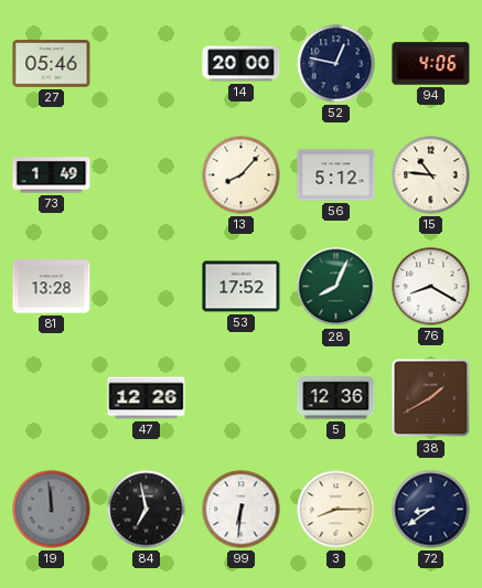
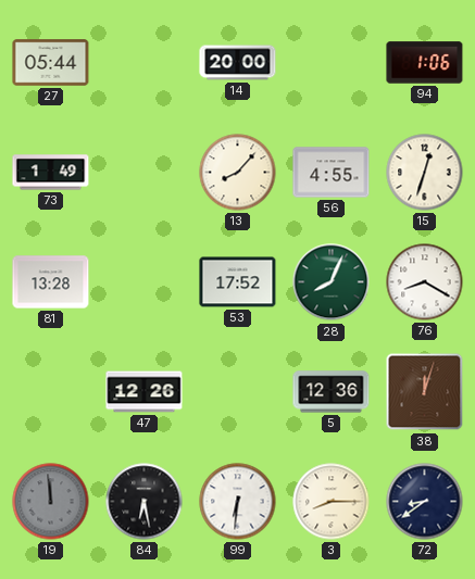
27: 05:46 -> 05:44 (51, 63)
52: 12:47 -> none (336, 64)
94: 4:06 -> 1:06 (425, 63)
56: 5:12 -> 4:55 (332, 173)
15: 10:46 -> 12:33 (425, 173)
38: 1:40 -> 12:03 (425, 392)
84: 6:58 -> 6:28 (145, 502)
